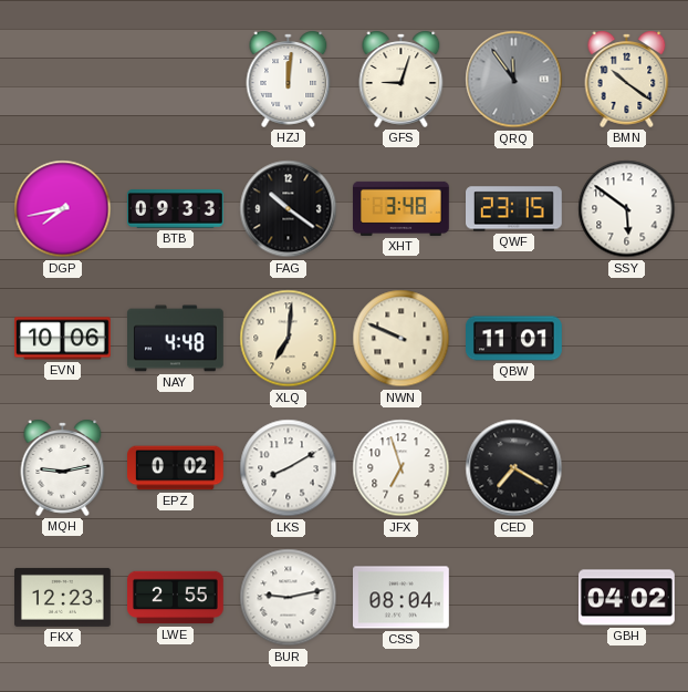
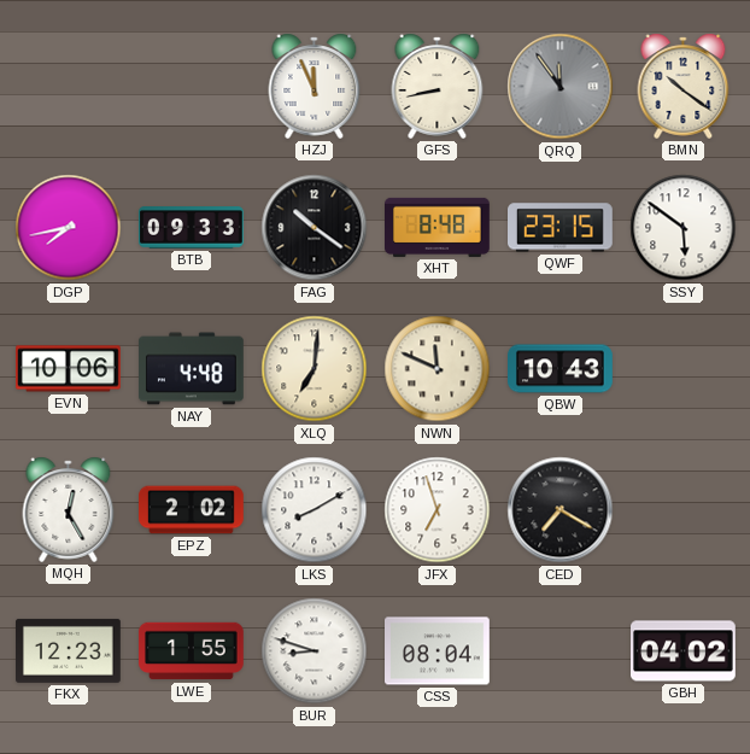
HZJ: 12:01 -> 11:56 (315, 86)
GFS: 9:03 -> 8:43 (438, 86)
XHT: 3:48 -> 8:48 (438, 227)
NWN: 9:49 -> 11:49 (438, 369)
QBW: 11:01 -> 10:43 (561, 369)
MQH: 9:13 -> 12:25 (69, 509)
EPZ: 0:02 -> 2:02 (192, 510)
LWE: 2:55 -> 1:55 (192, 651)
BUR: 9:13 -> 8:48 (315, 651)
